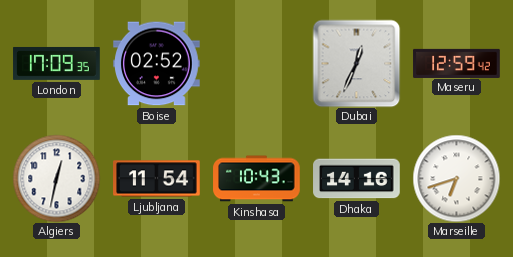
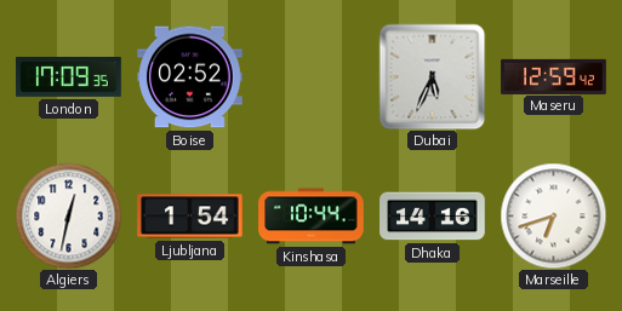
Dubai: 12:34 -> 5:34 (432, 76)
Ljubljana: 11:54 -> 1:54 (190, 217)
Kinshasa: 10:43 -> 10:44 (312, 217)
